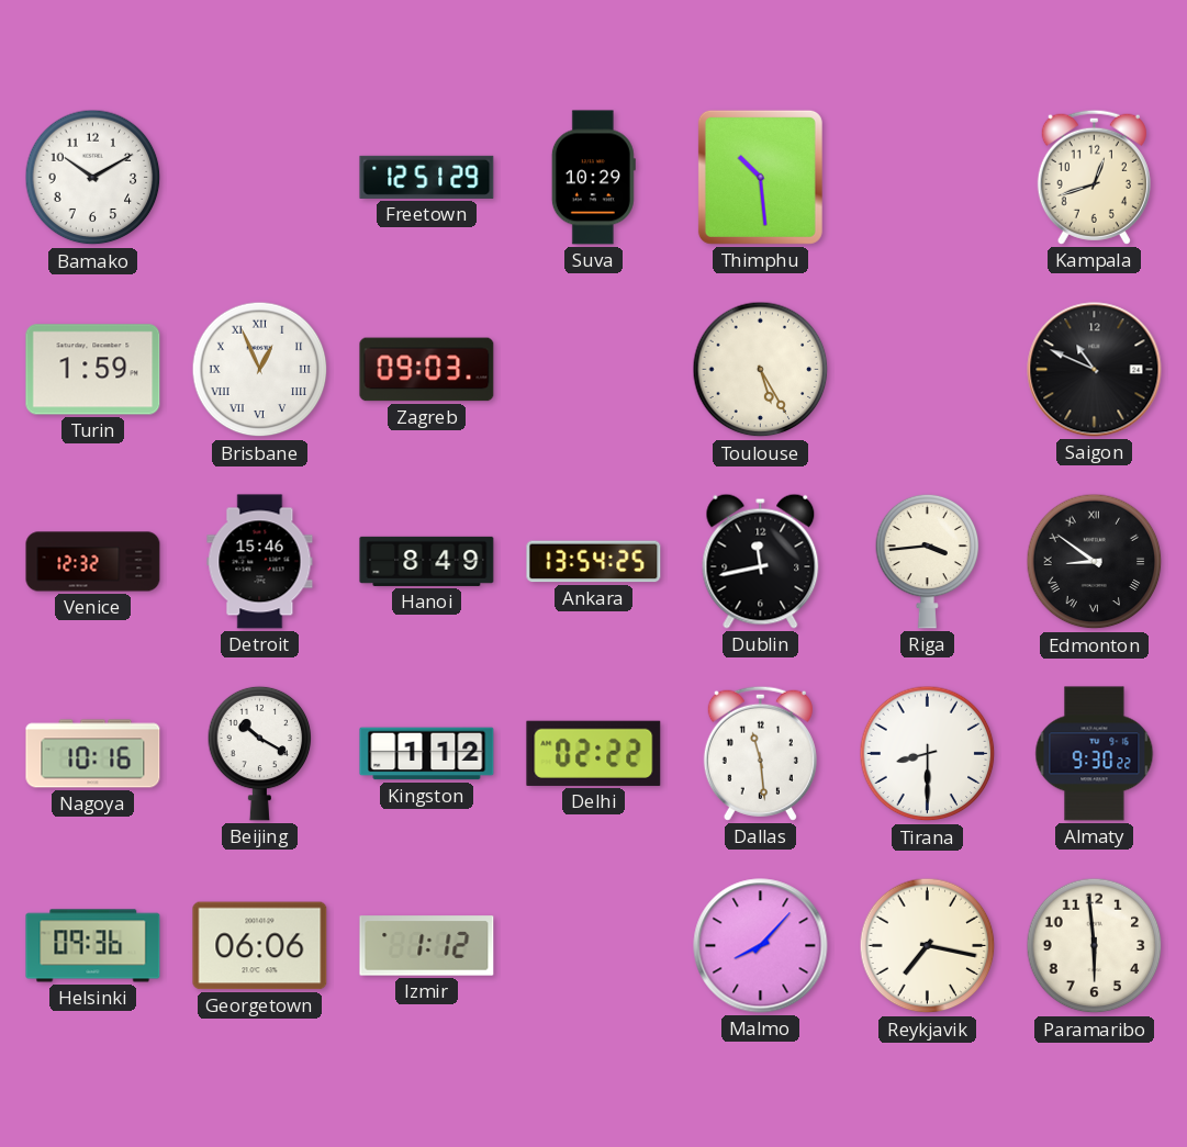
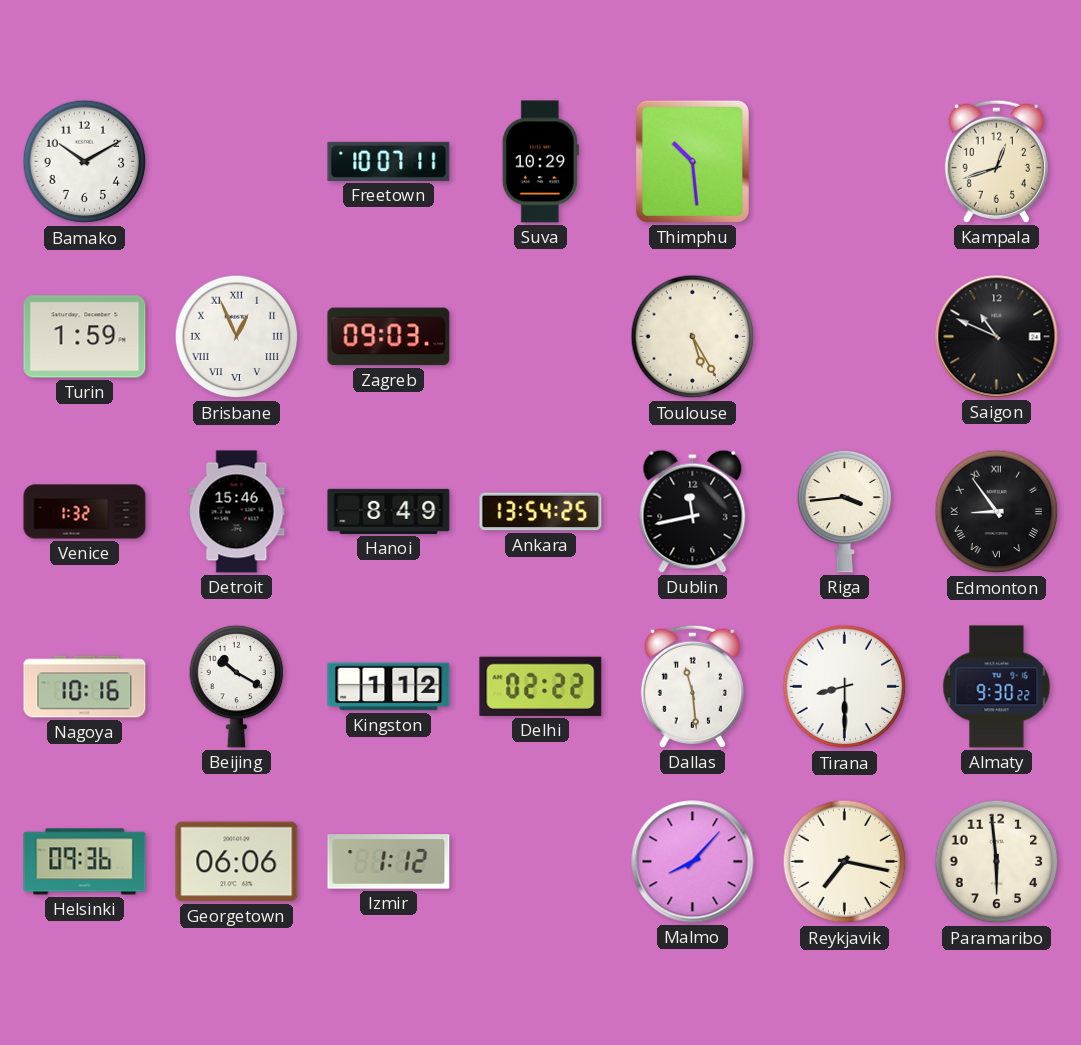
Freetown: 12:51 -> 10:07 (389, 161)
Venice: 12:32 -> 1:32 (85, 512)
Edmonton: 8:51 -> 8:54 (997, 512)
